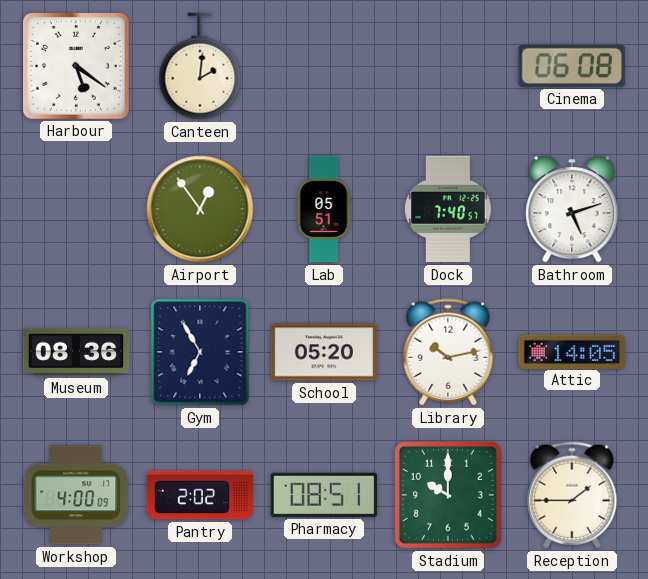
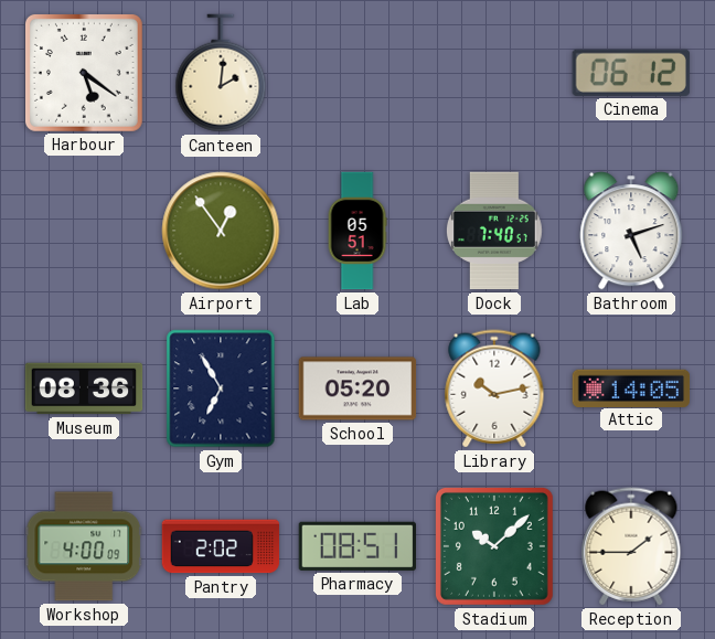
Cinema: 06:08 -> 06:12 (631, 73)
Stadium: 10:00 -> 10:08 (494, 546)
